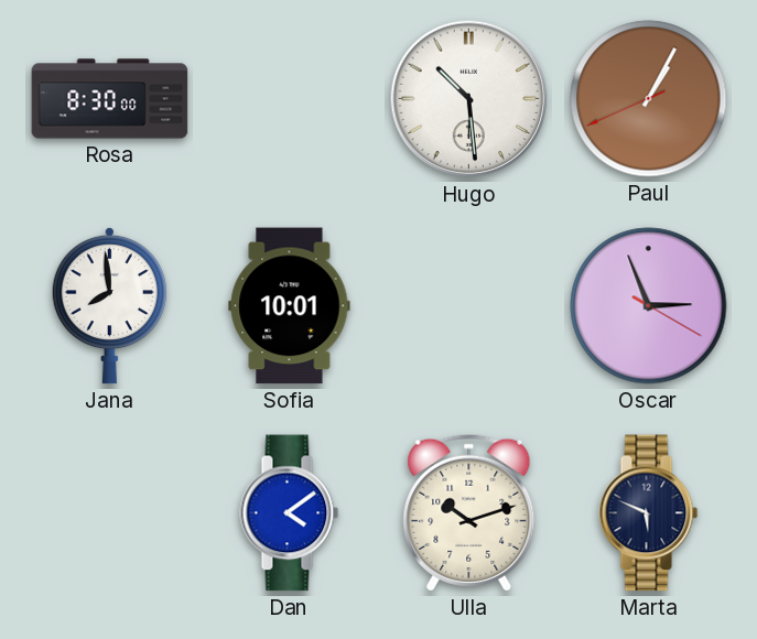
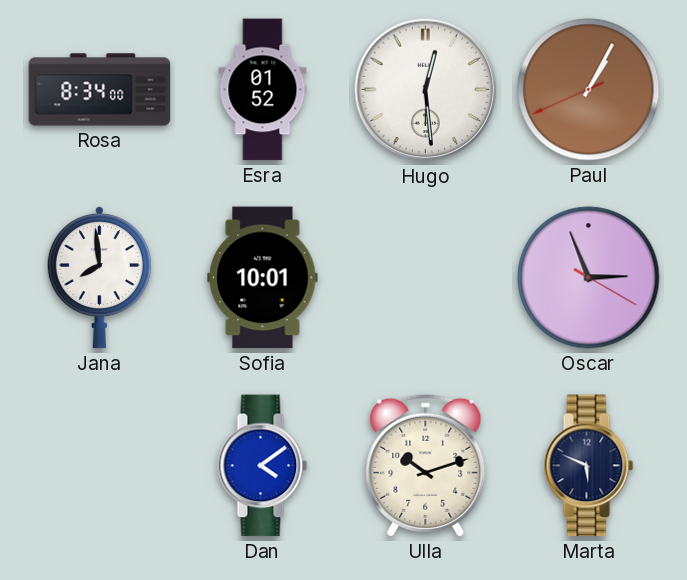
Rosa: 8:30 -> 8:34 (100, 90)
Esra: none -> 01:52 (263, 90)
Hugo: 10:29 -> 12:29 (426, 90)
